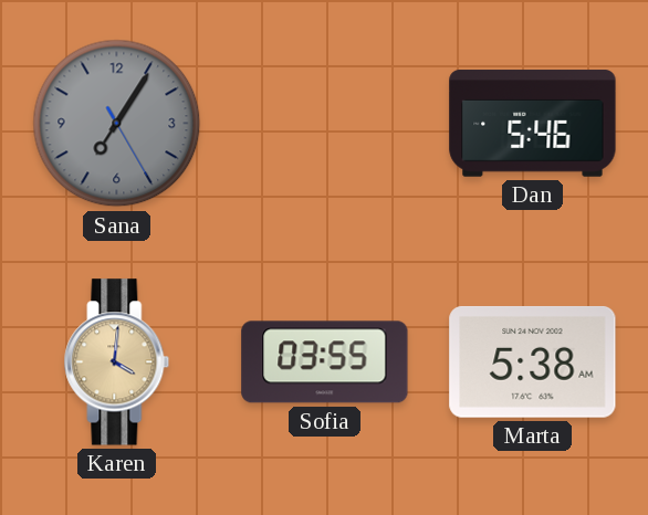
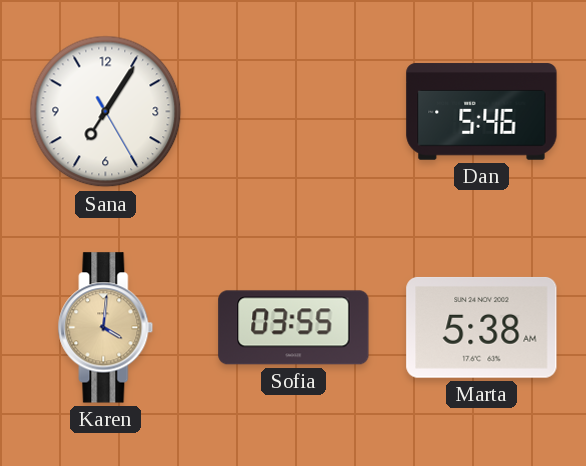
Sana dial: grey -> white (106, 112)
